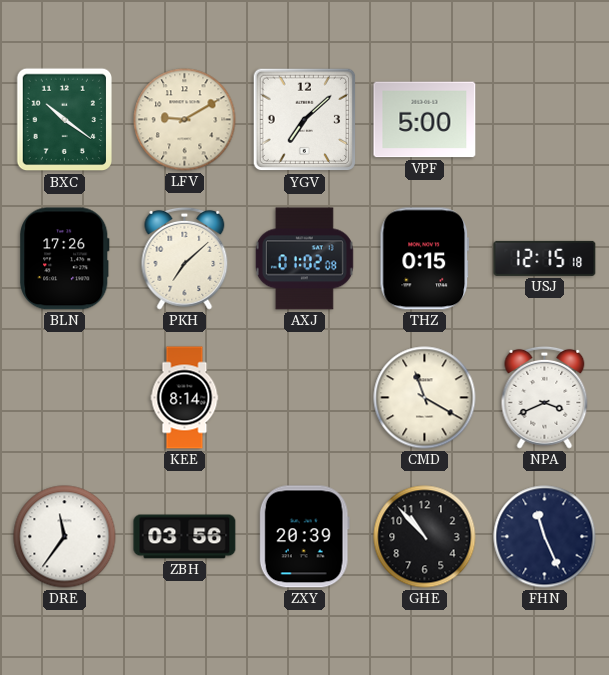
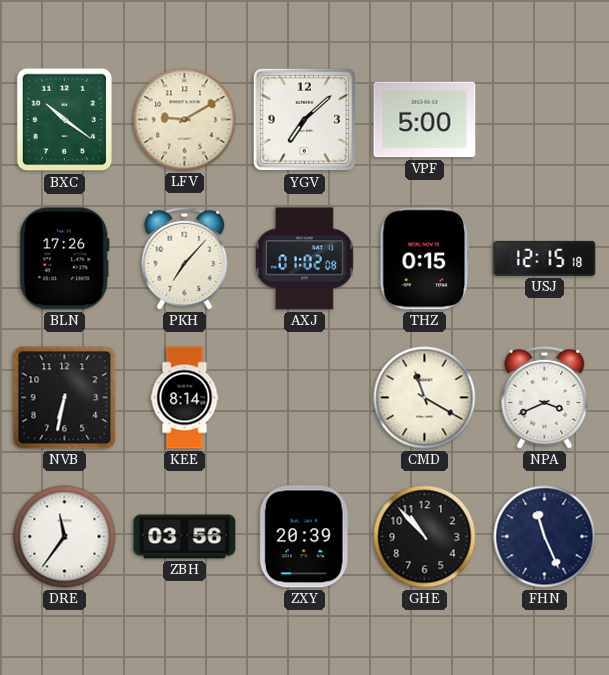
PKH: 7:08 -> 7:07 (185, 258)
NVB: none -> 6:32 (65, 398)
